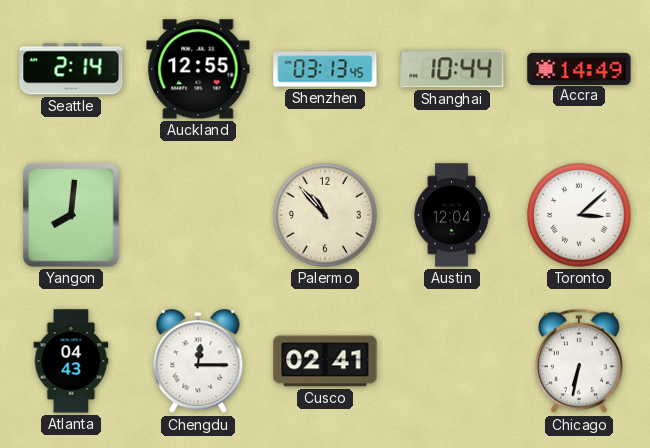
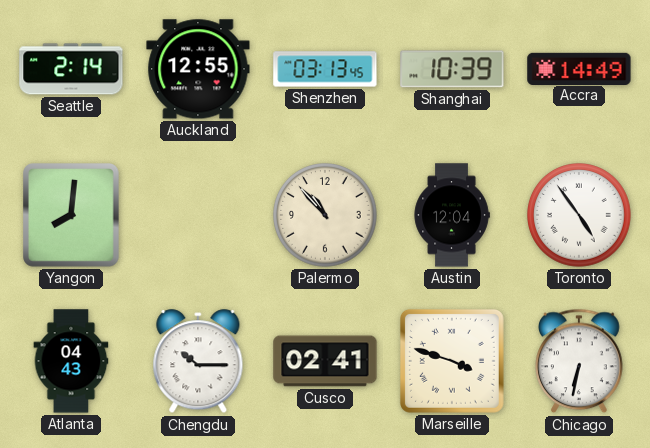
Shanghai: 10:44 -> 10:39 (452, 69)
Toronto: 3:08 -> 4:54 (580, 216)
Chengdu: 12:15 -> 10:15 (198, 362)
Marseille: none -> 3:48 (452, 361)
